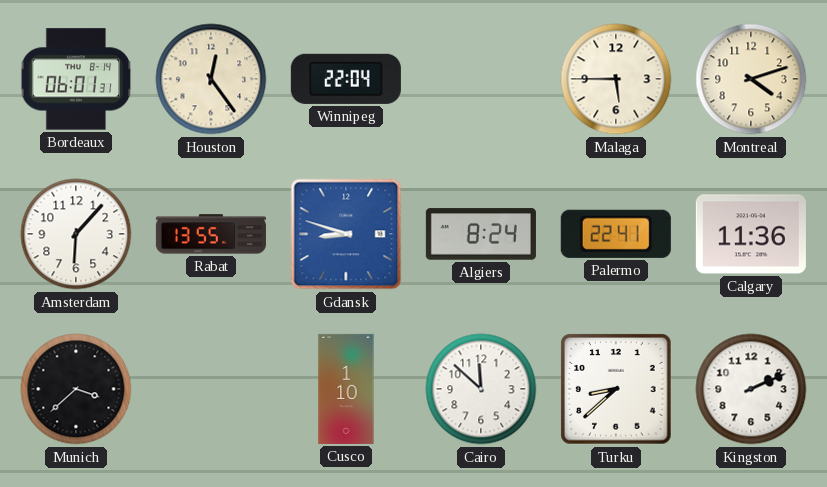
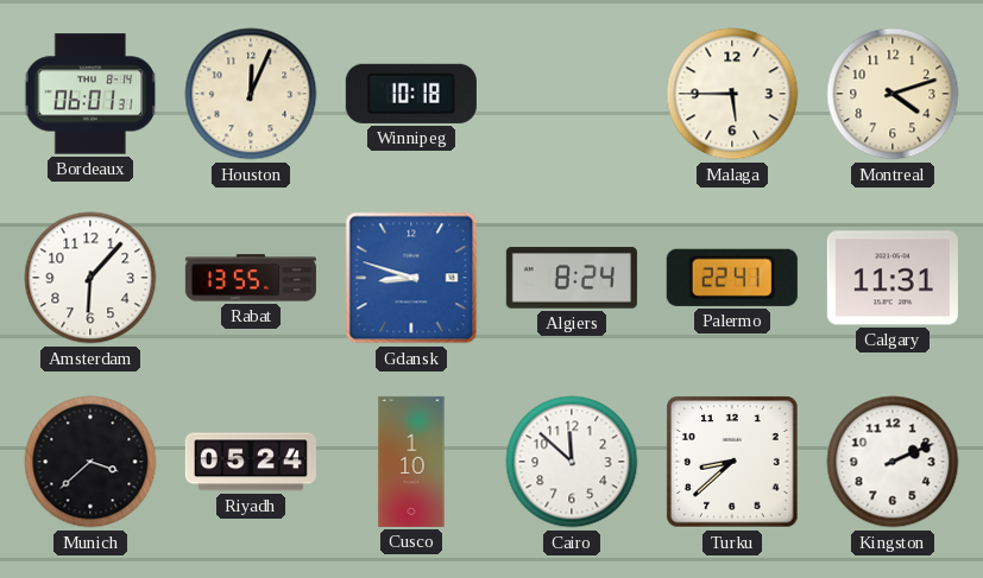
Houston: 12:24 -> 12:04 (251, 94)
Winnipeg: 22:04 -> 10:18 (411, 94)
Calgary: 11:36 -> 11:31 (893, 278)
Riyadh: none -> 05:24 (251, 462)
